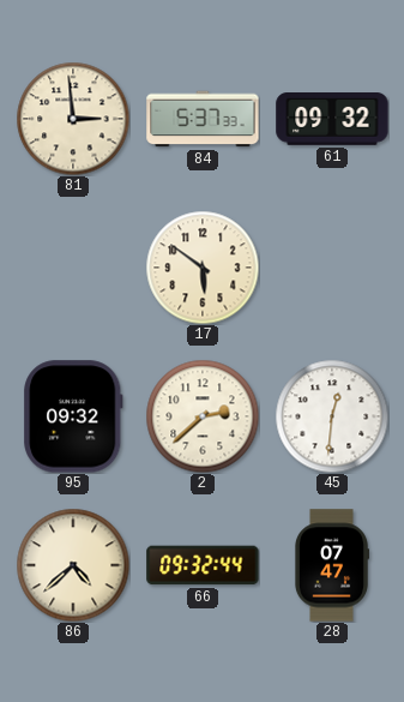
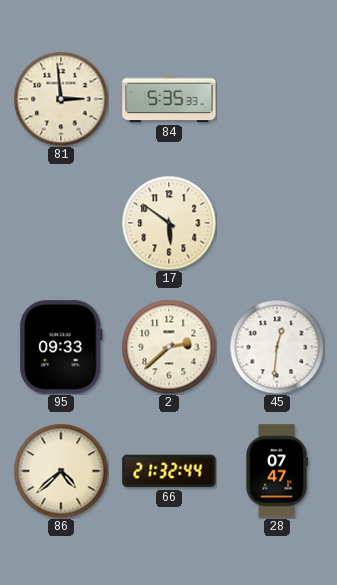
84: 5:37 -> 5:35 (169, 99)
61: 09:32 -> none (332, 120)
95: 09:32 -> 09:33 (61, 347)
66: 09:32 -> 21:32 (169, 471)
